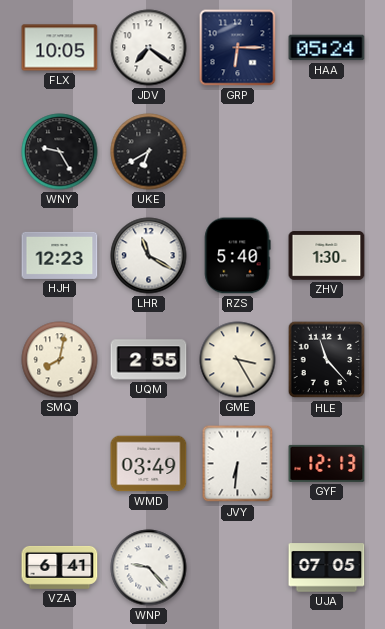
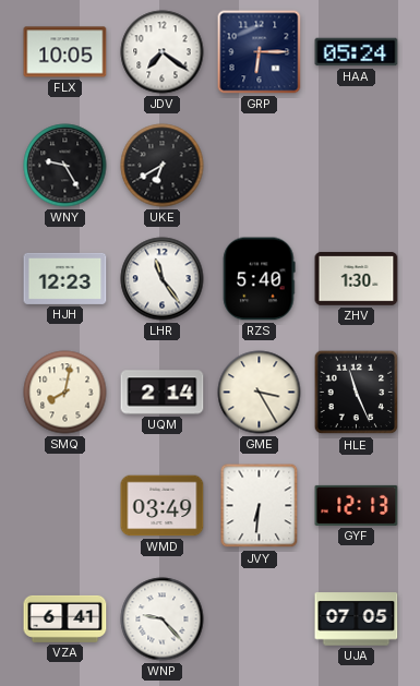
LHR: 11:20 -> 11:24 (163, 279)
UQM: 2:55 -> 2:14 (163, 393)
HLE: 11:23 -> 11:26 (357, 393)
